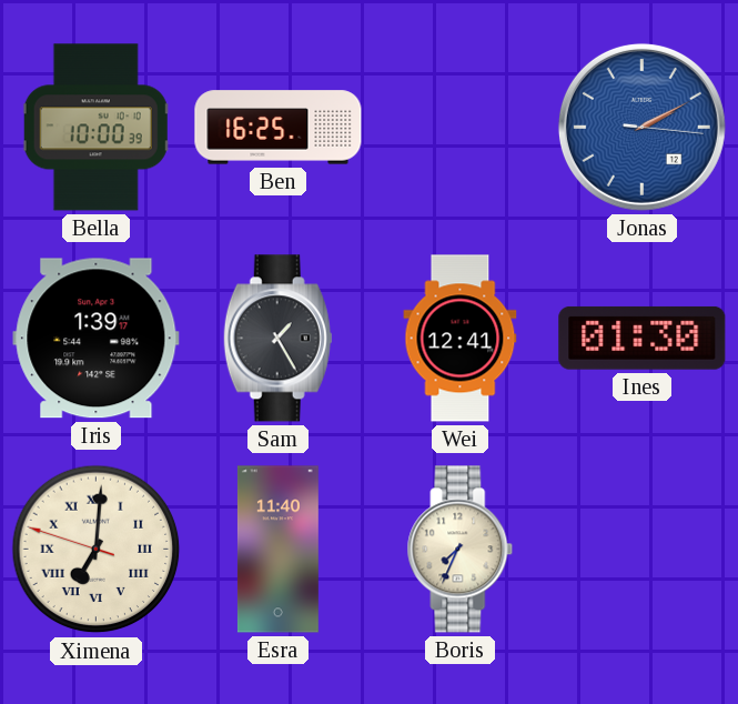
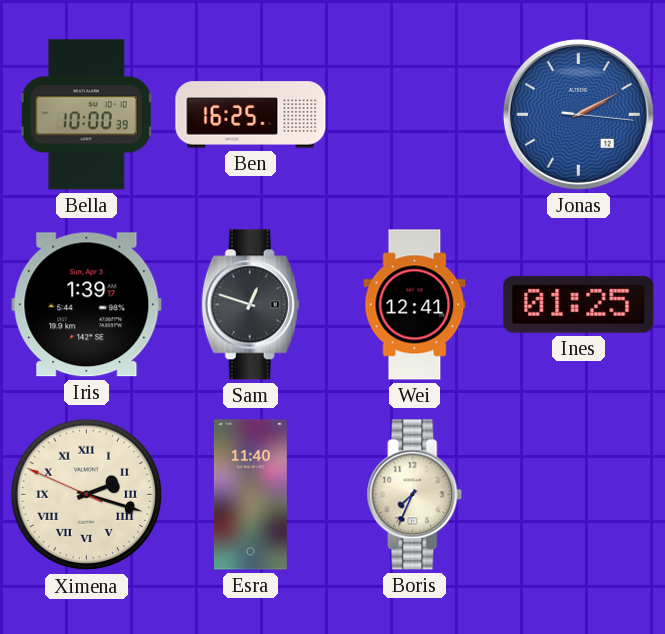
Sam: 1:25 -> 12:48 (250, 305)
Ines: 01:30 -> 01:25 (579, 304)
Ximena: 7:00 -> 2:17 (87, 495)
